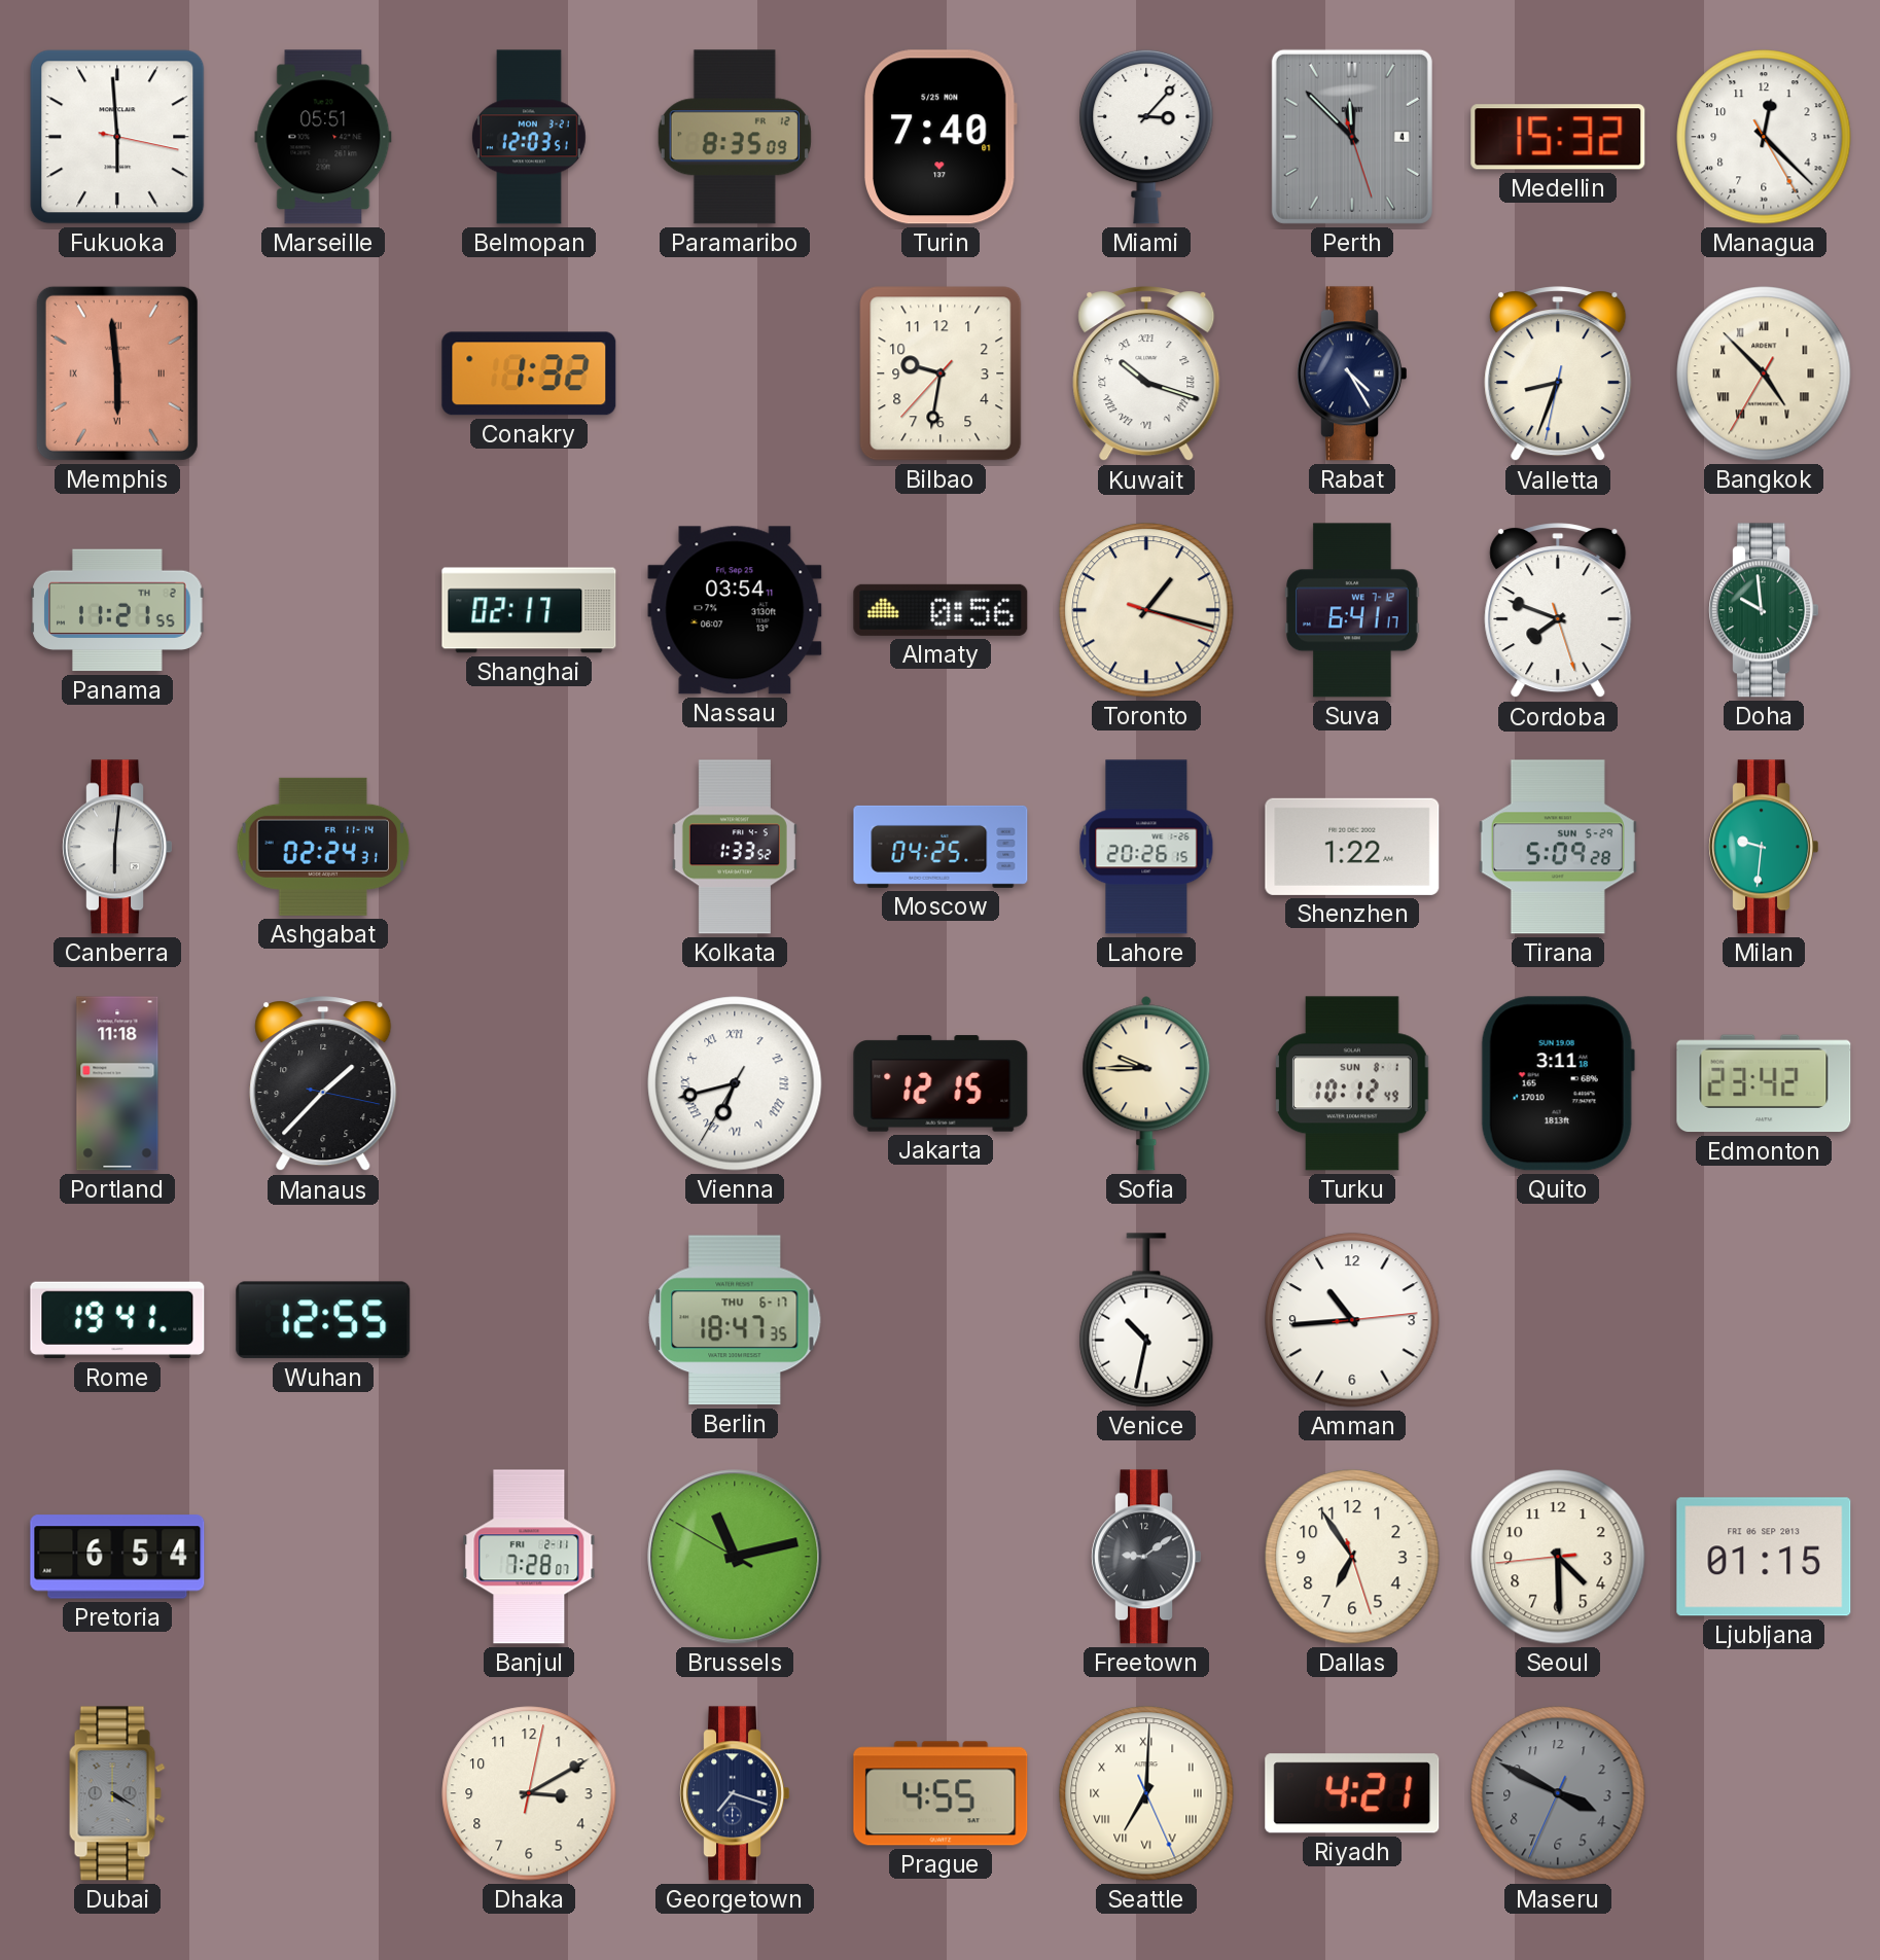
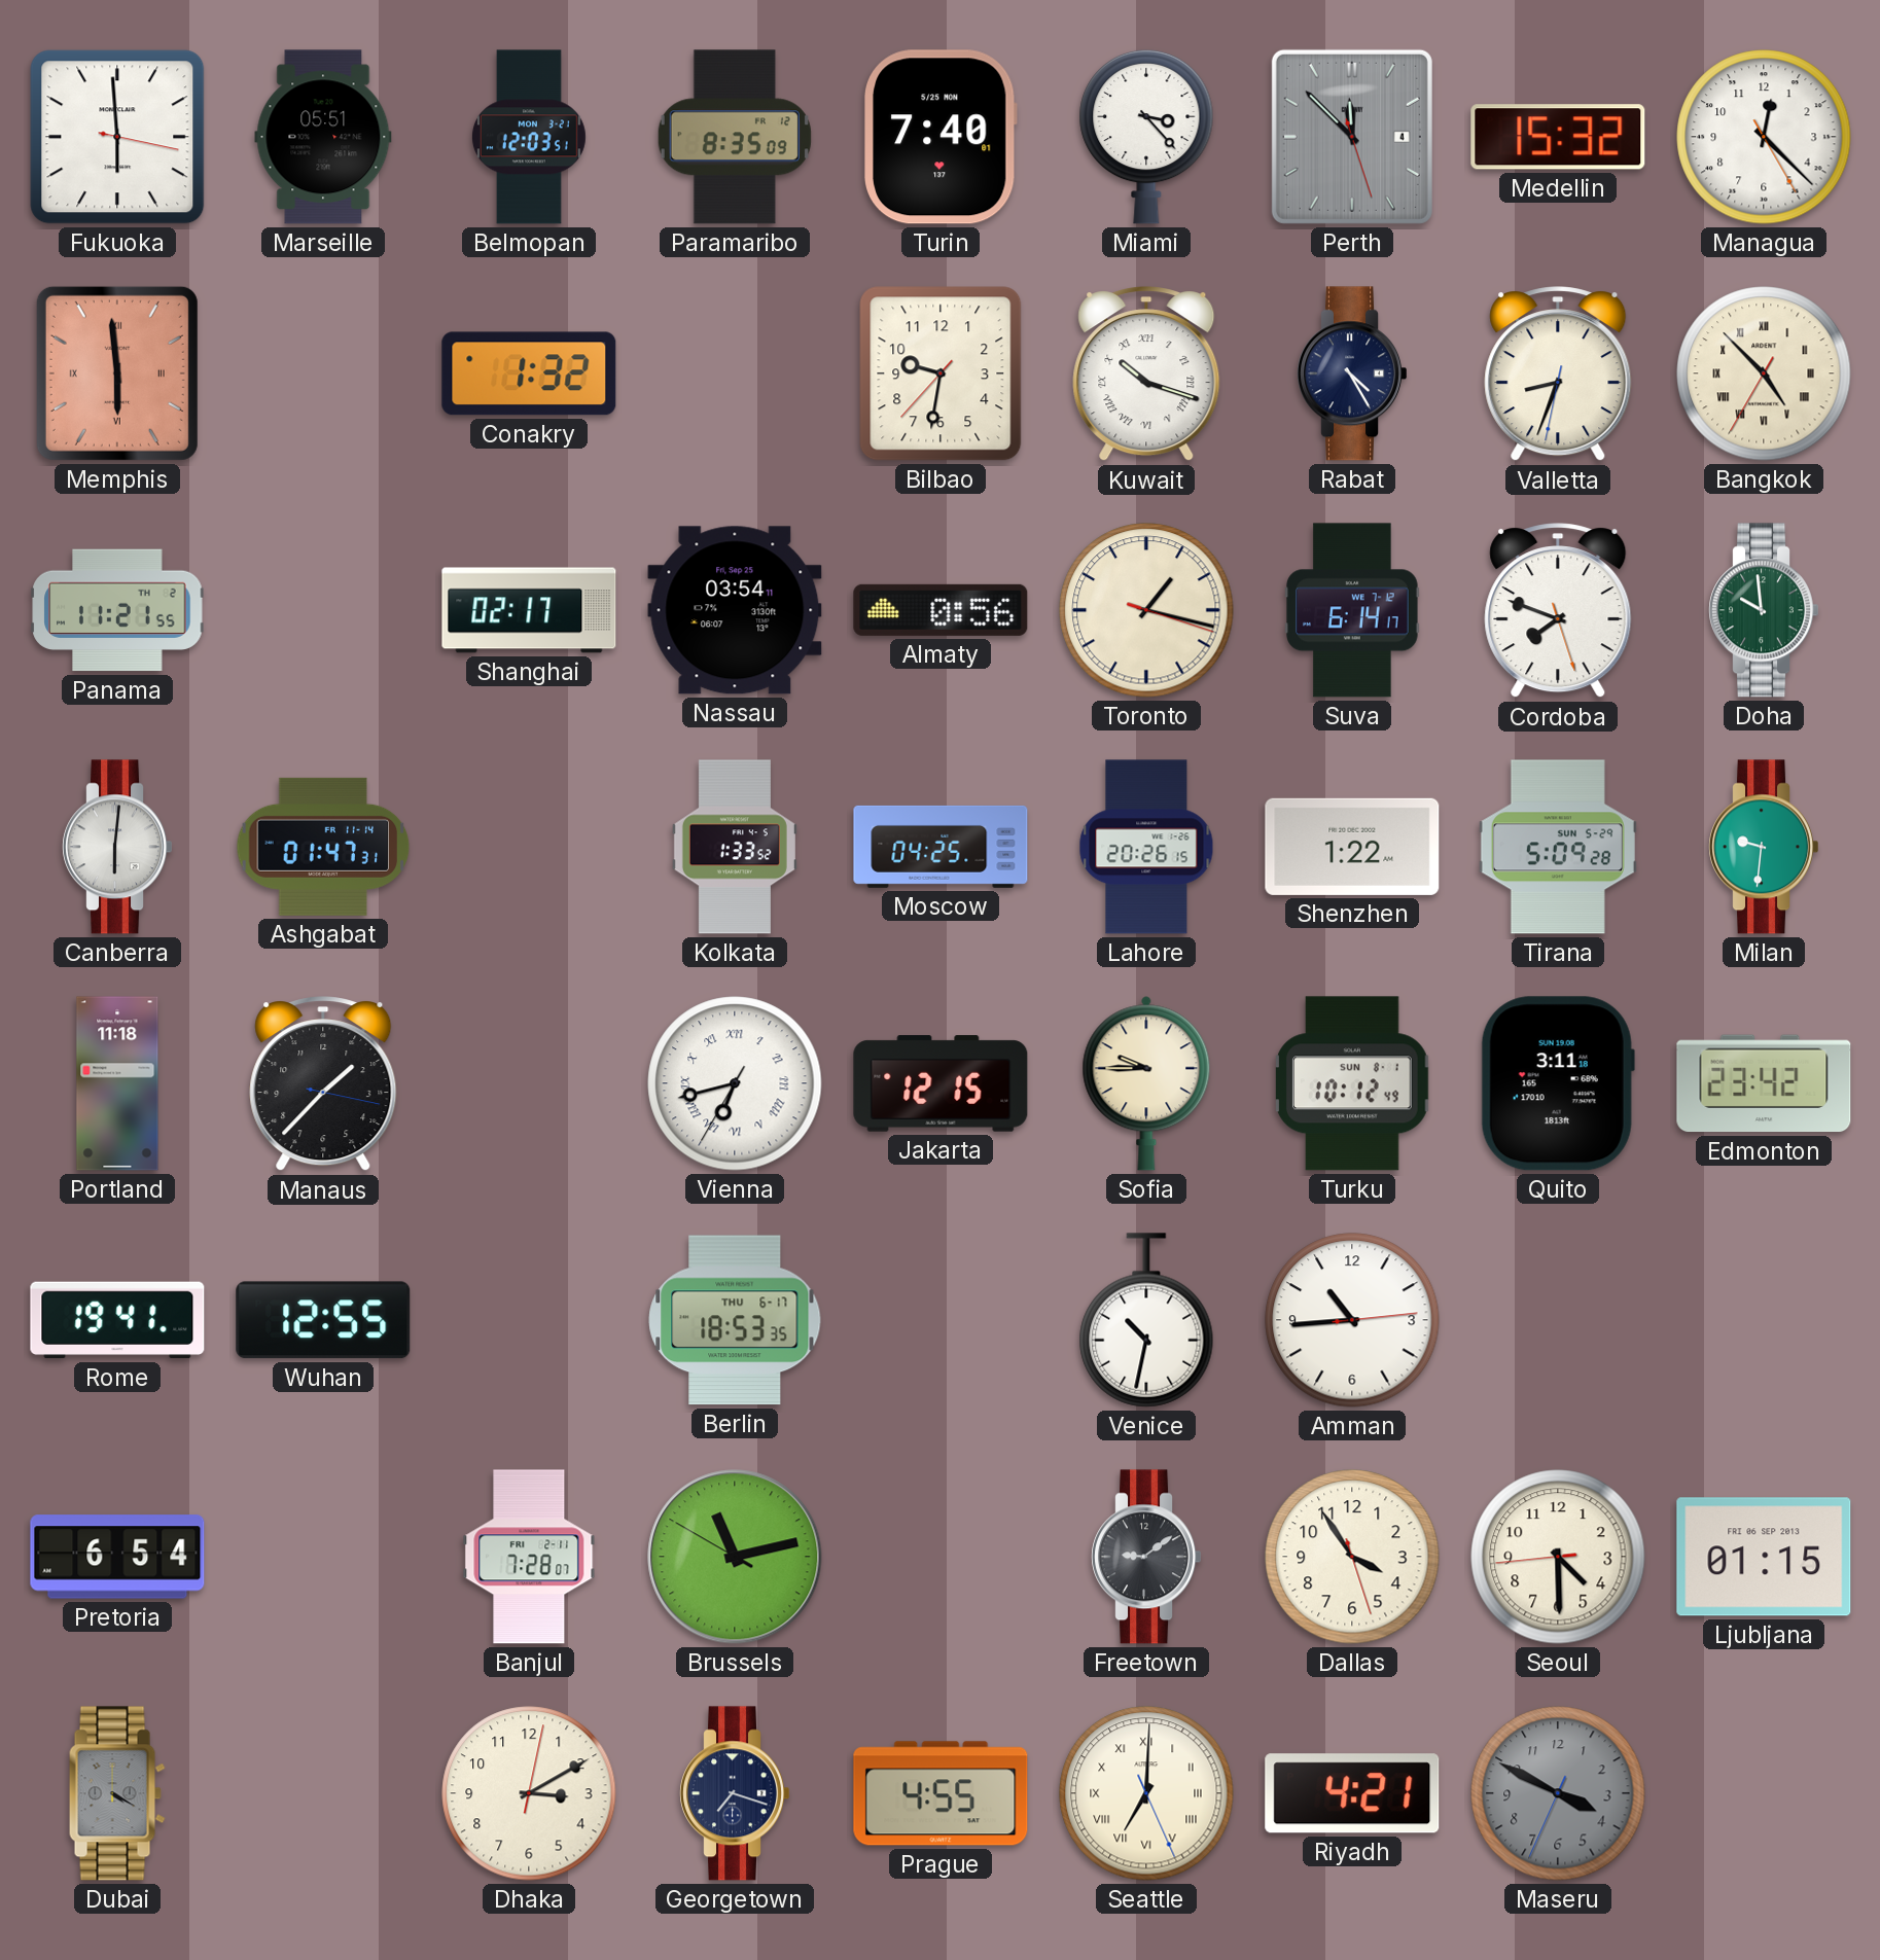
Miami: 3:07 -> 3:23 (1146, 137)
Suva: 6:41 -> 6:14 (1352, 610)
Ashgabat: 02:24 -> 01:47 (323, 847)
Berlin: 18:47 -> 18:53 (735, 1320)
Dallas: 6:54 -> 3:54 (1352, 1557)
